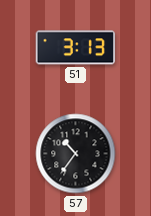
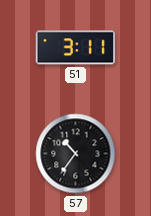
51: 3:13 -> 3:11 (76, 48)
